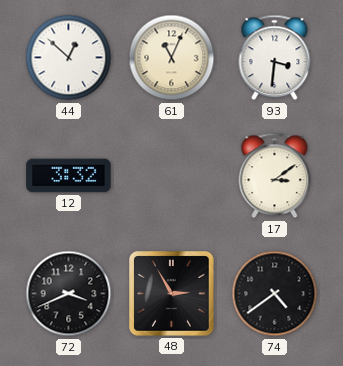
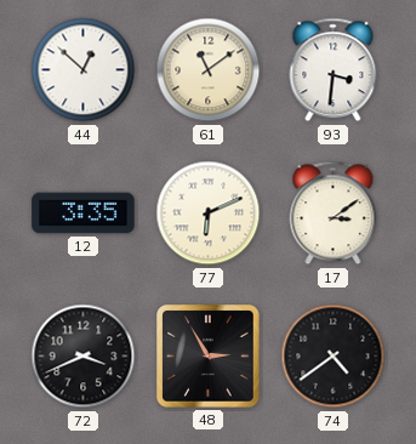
61: 11:04 -> 11:09 (209, 70)
12: 3:32 -> 3:35 (84, 214)
77: none -> 6:11 (209, 214)
